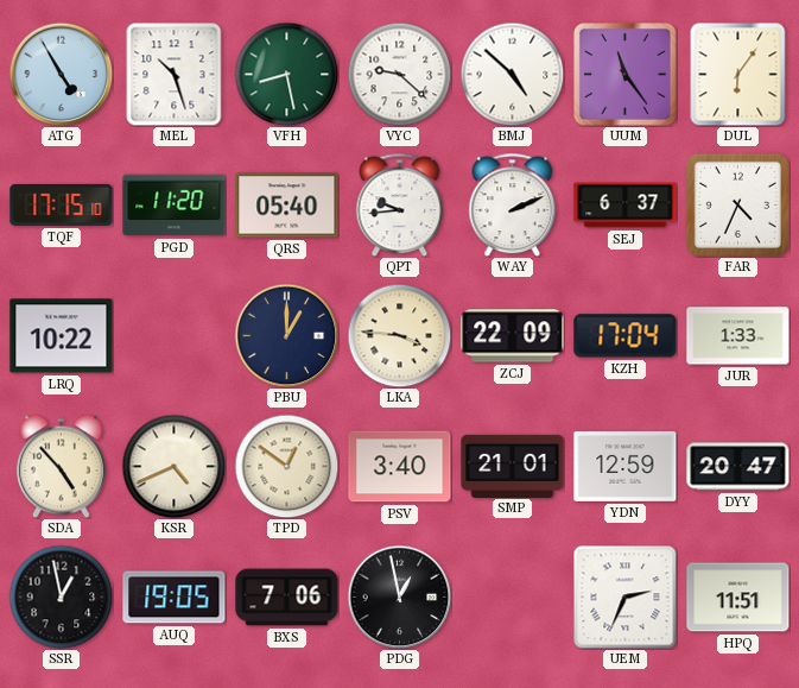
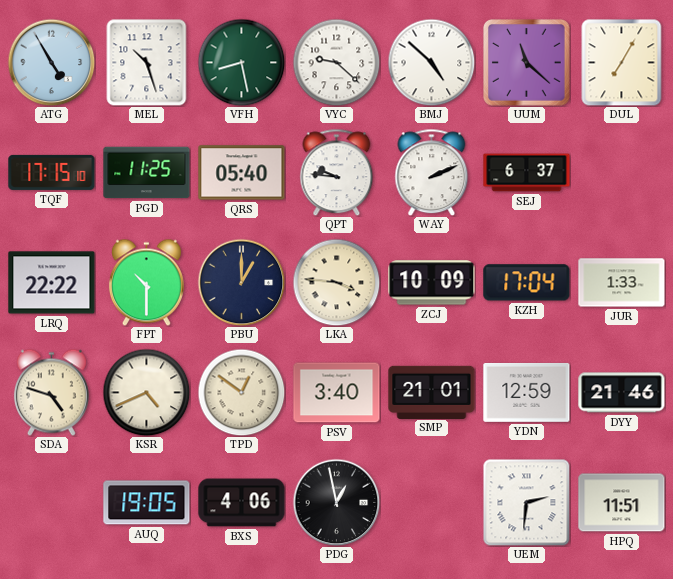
UUM: 11:24 -> 11:22 (527, 63)
DUL: 6:06 -> 7:05 (622, 62)
PGD: 11:20 -> 11:25 (147, 173)
QPT: 9:44 -> 9:46 (337, 172)
FAR: 4:34 -> none (737, 204)
LRQ: 10:22 -> 22:22 (52, 283)
FPT: none -> 10:30 (146, 282)
ZCJ: 22:09 -> 10:09 (432, 283)
SDA: 4:53 -> 4:48 (51, 392)
DYY: 20:47 -> 21:46 (622, 393)
SSR: 12:58 -> none (61, 597)
BXS: 7:06 -> 4:06 (242, 503)
UEM: 2:34 -> 2:31 (526, 502)
